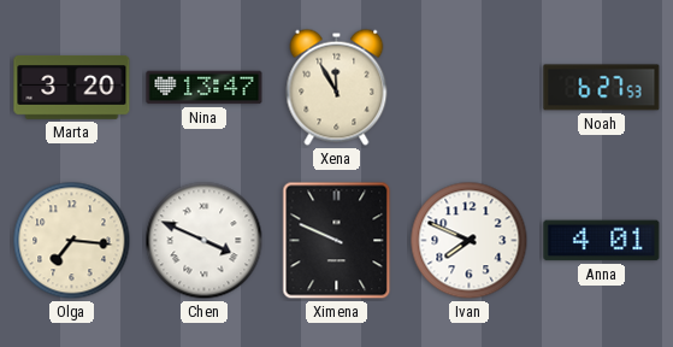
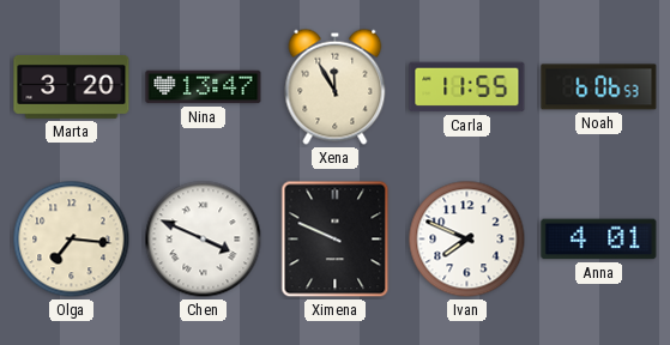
Carla: none -> 11:55 (467, 87)
Noah: 6:27 -> 6:06 (599, 87)
